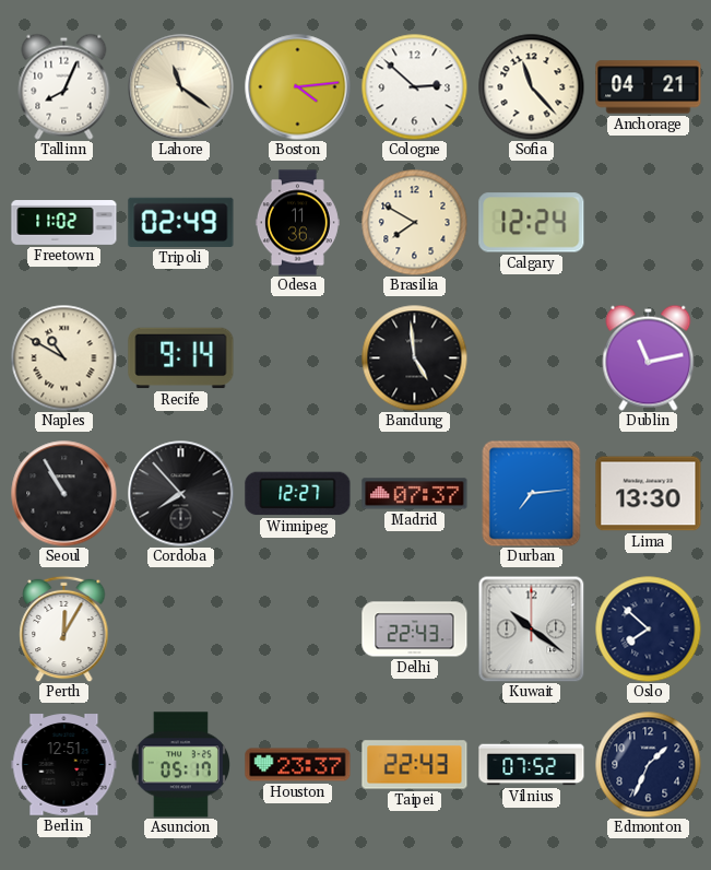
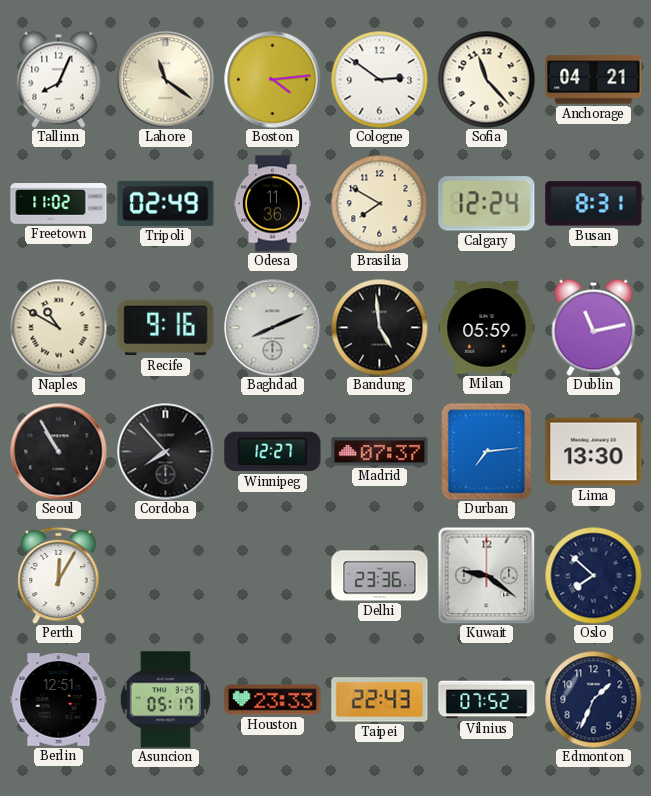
Cologne: 2:52 -> 2:51 (379, 79)
Busan: none -> 8:31 (594, 204)
Recife: 9:14 -> 9:16 (166, 328)
Baghdad: none -> 8:11 (273, 328)
Milan: none -> 05:59 (487, 328)
Delhi: 22:43 -> 23:36 (380, 576)
Kuwait: 10:21 -> 9:21 (486, 575)
Houston: 23:37 -> 23:33 (273, 700)
